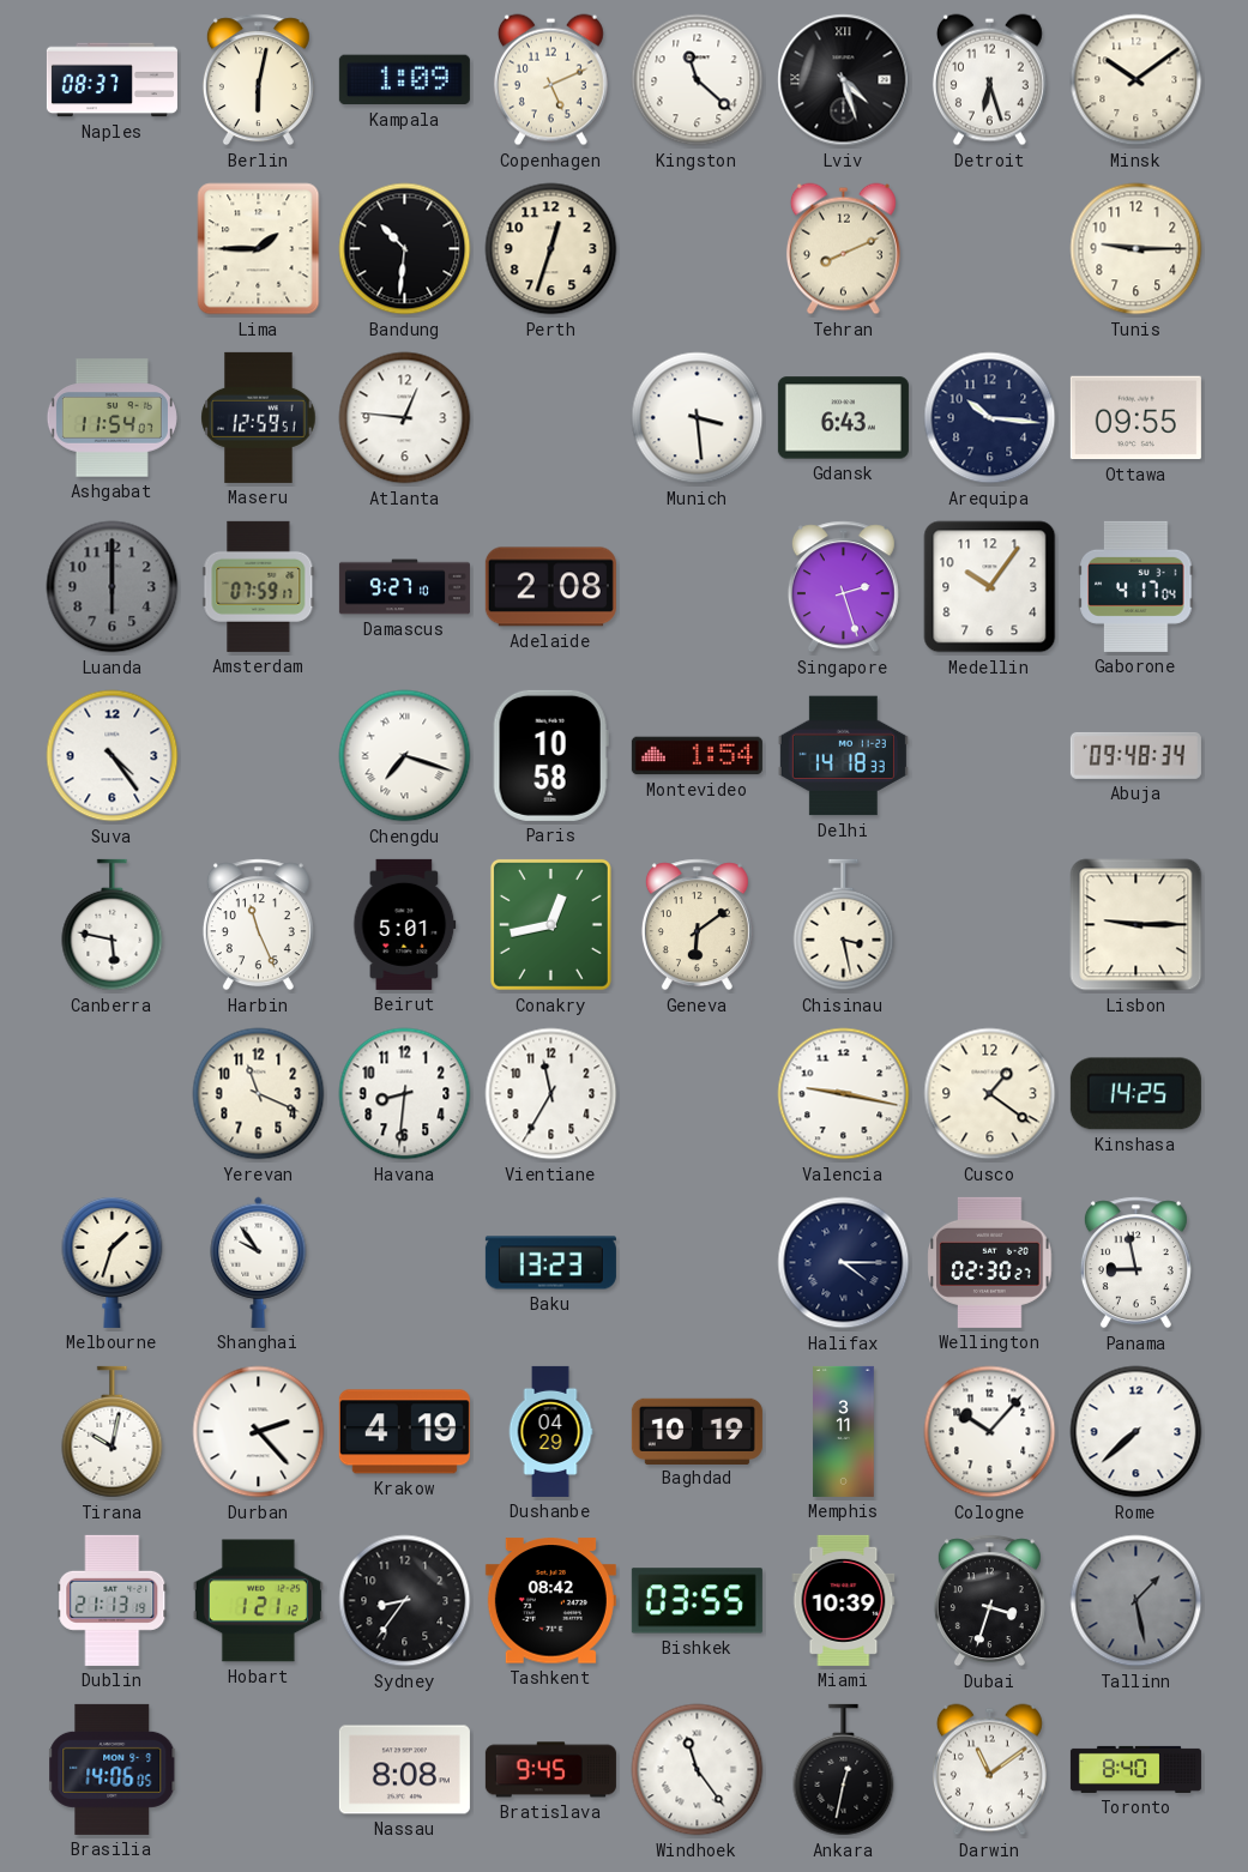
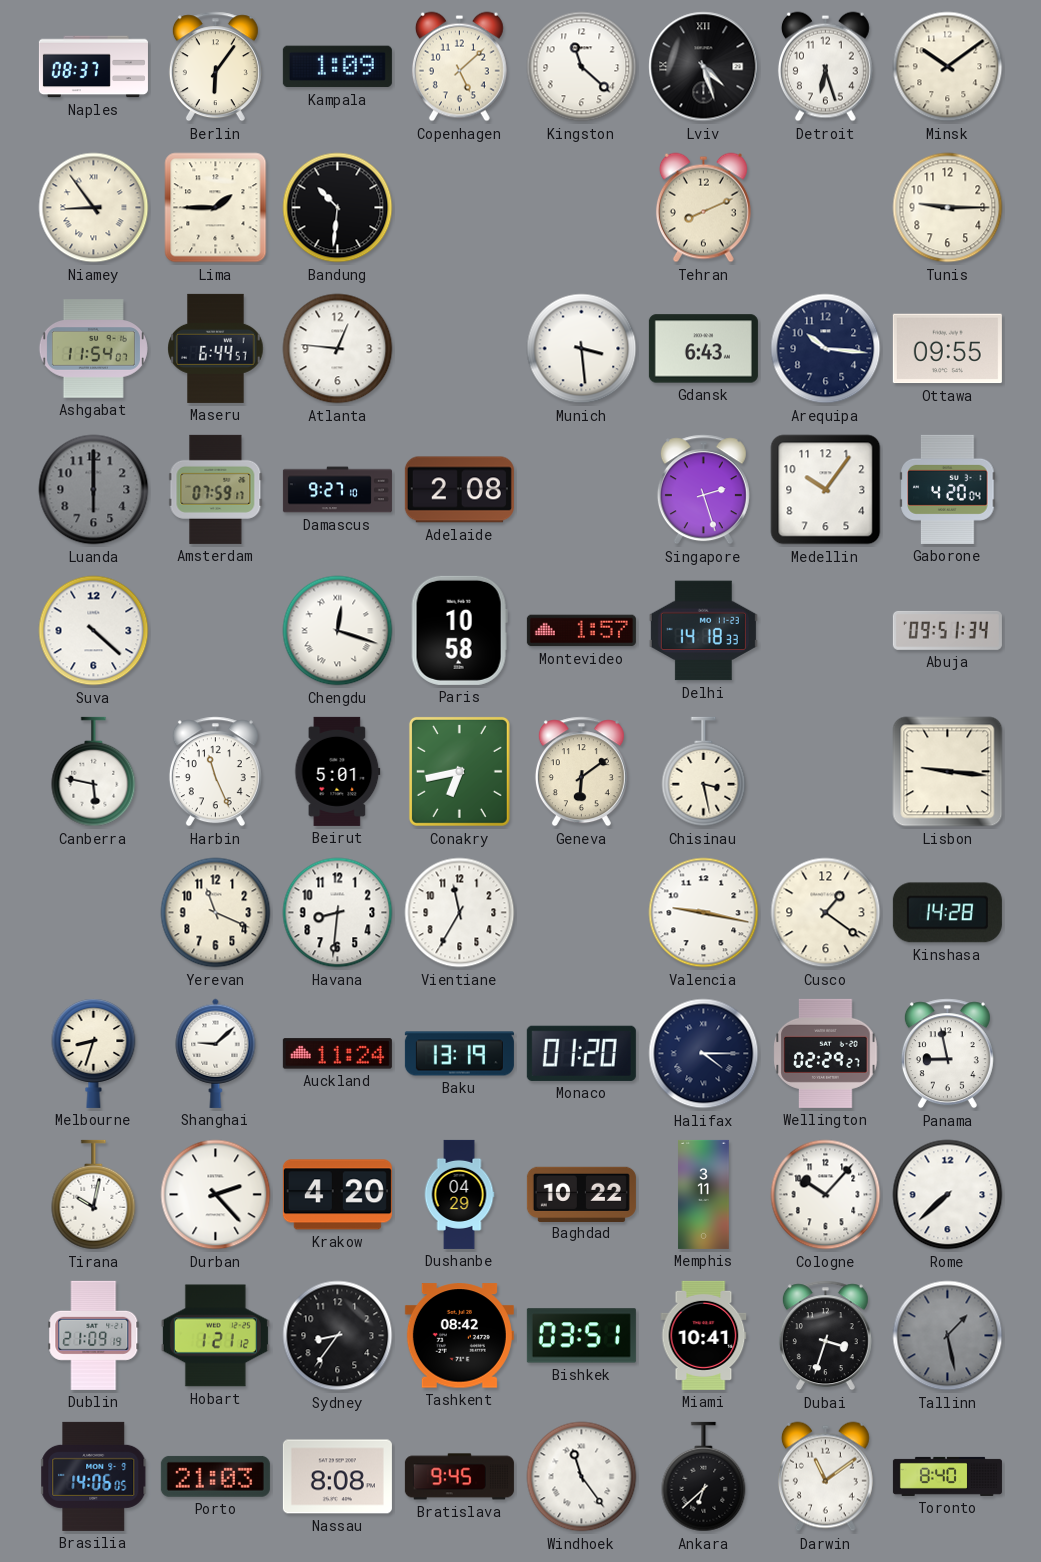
Berlin: 6:02 -> 6:06 (215, 67)
Copenhagen: 5:11 -> 5:08 (459, 67)
Niamey: none -> 8:54 (94, 208)
Perth: 12:33 -> none (551, 249)
Maseru: 12:59 -> 6:44 (216, 348)
Gaborone: 4:17 -> 4:20 (948, 489)
Suva: 4:24 -> 4:22 (94, 631)
Chengdu: 7:18 -> 12:18 (338, 631)
Montevideo: 1:54 -> 1:57 (581, 631)
Abuja: 09:48 -> 09:51 (947, 630)
Conakry: 12:43 -> 6:43 (459, 771)
Lisbon: 9:15 -> 9:16 (948, 772)
Kinshasa: 14:25 -> 14:28 (947, 913)
Melbourne: 1:33 -> 8:33 (94, 1053)
Shanghai: 9:54 -> 9:08 (216, 1053)
Auckland: none -> 11:24 (337, 1054)
Baku: 13:23 -> 13:19 (459, 1054)
Monaco: none -> 01:20 (581, 1053)
Wellington: 02:30 -> 02:29 (826, 1053)
Krakow: 4:19 -> 4:20 (337, 1195)
Baghdad: 10:19 -> 10:22 (581, 1194)
Dublin: 21:13 -> 21:09 (94, 1335)
Bishkek: 03:55 -> 03:51 (581, 1336)
Miami: 10:39 -> 10:41 (704, 1335)
Porto: none -> 21:03 (215, 1476)
Ankara: 12:32 -> 6:38 (704, 1477)
